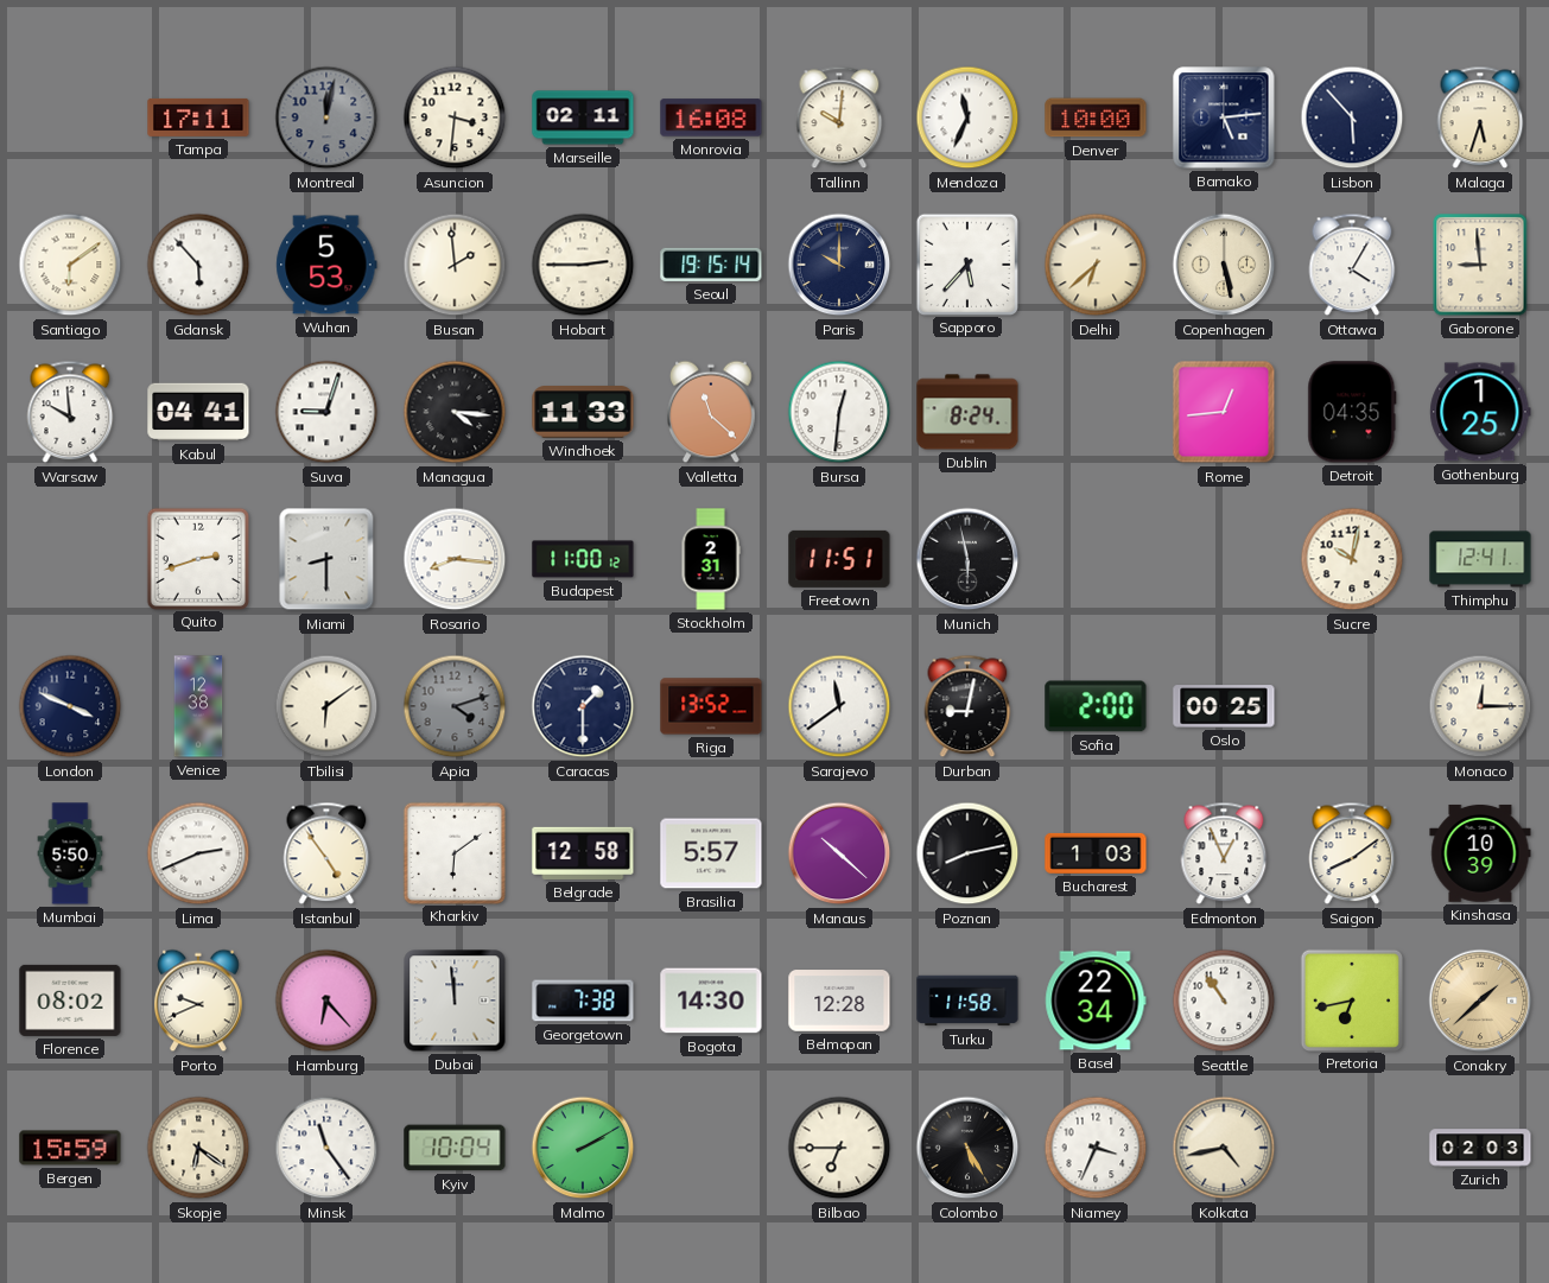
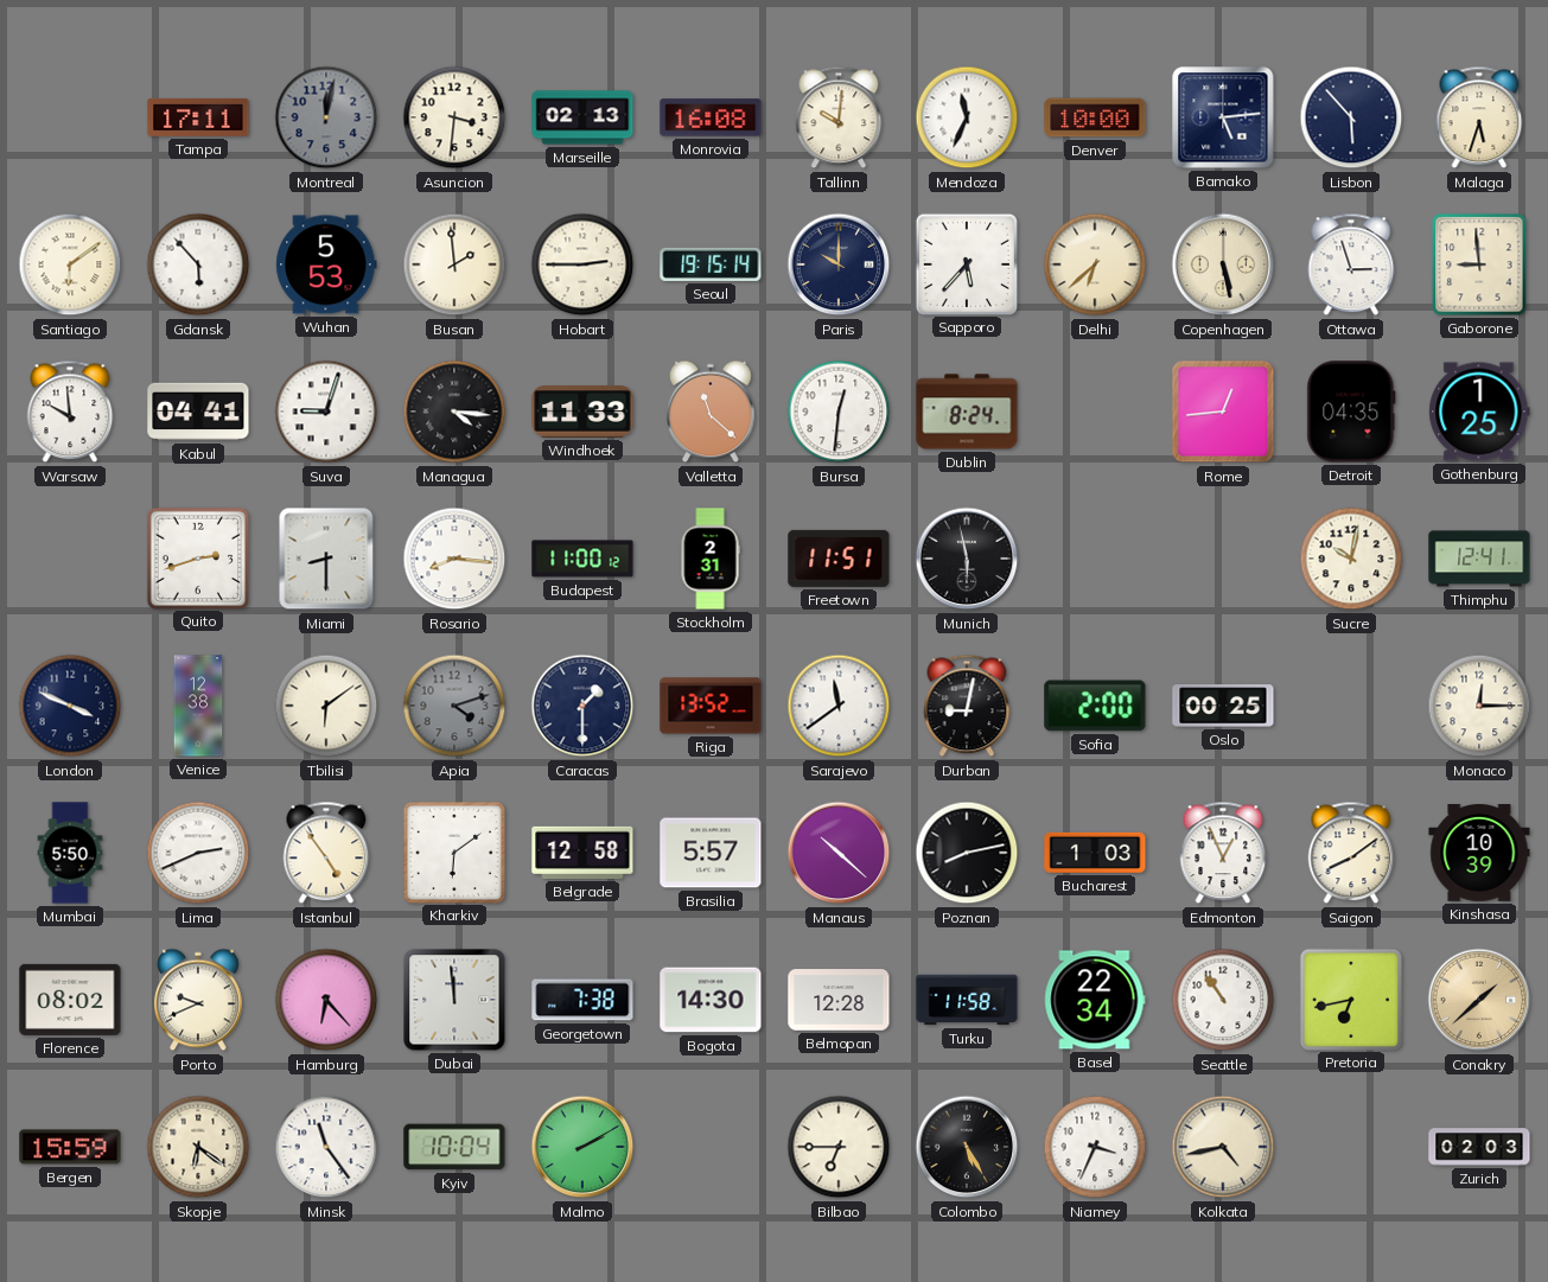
Marseille: 02:11 -> 02:13 (582, 117)
Ottawa: 4:05 -> 2:57 (1351, 264)
